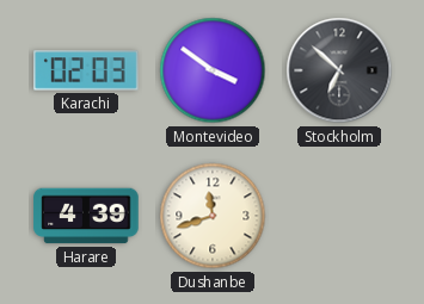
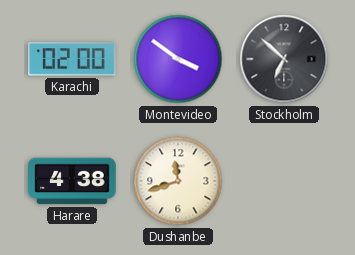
Karachi: 02:03 -> 02:00 (72, 59)
Harare: 4:39 -> 4:38 (72, 181)
